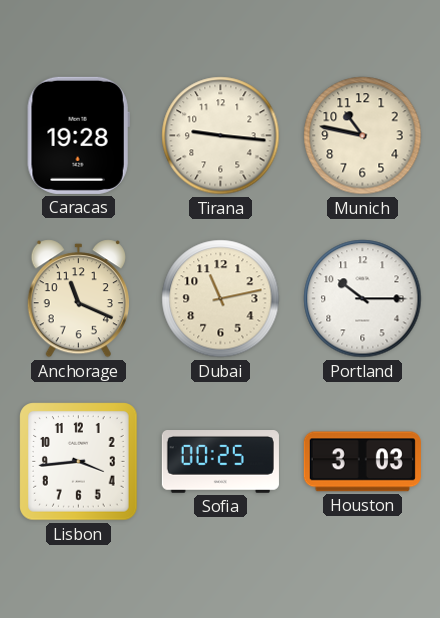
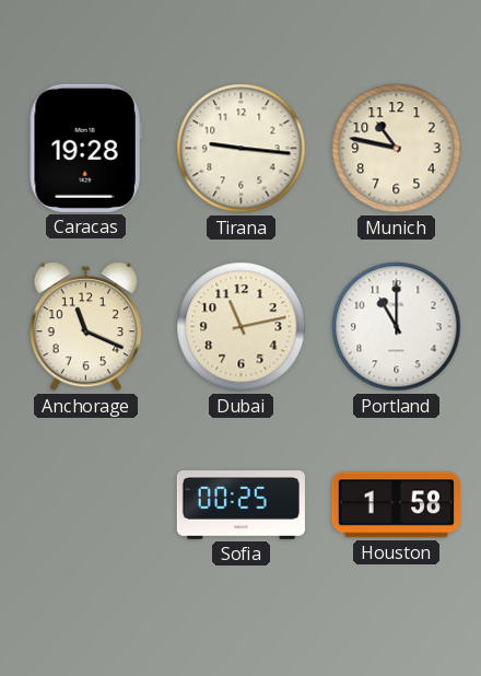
Portland: 10:15 -> 11:00 (397, 327)
Lisbon: 3:44 -> none (79, 462)
Houston: 3:03 -> 1:58 (396, 505)
